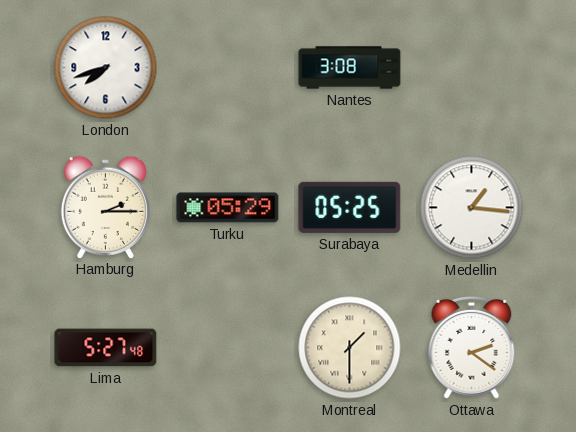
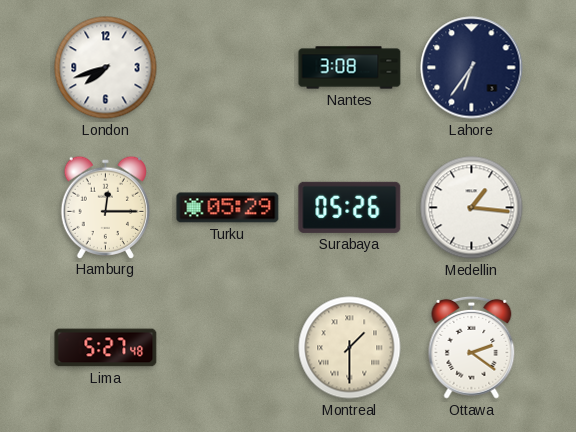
Lahore: none -> 6:36 (472, 68)
Hamburg: 2:15 -> 12:15 (105, 207)
Surabaya: 05:25 -> 05:26 (350, 207)
